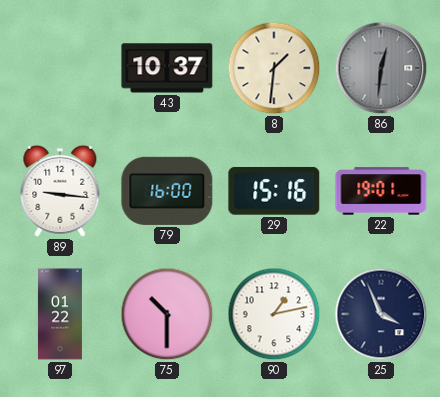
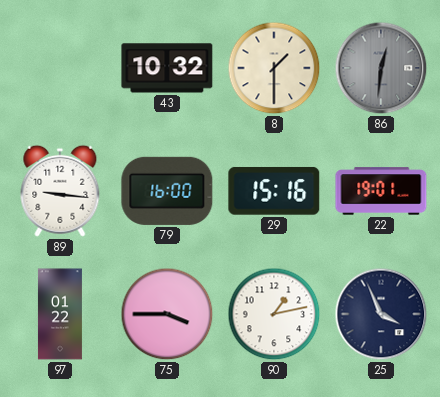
43: 10:37 -> 10:32 (167, 68)
8: 1:31 -> 1:30 (274, 68)
75: 10:30 -> 3:45 (167, 314)
